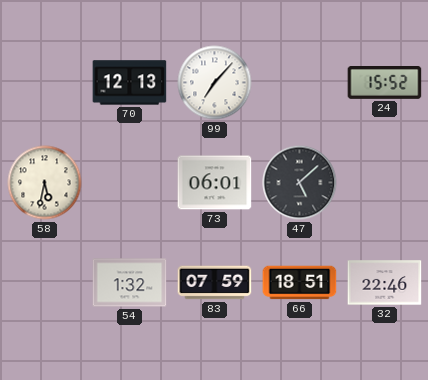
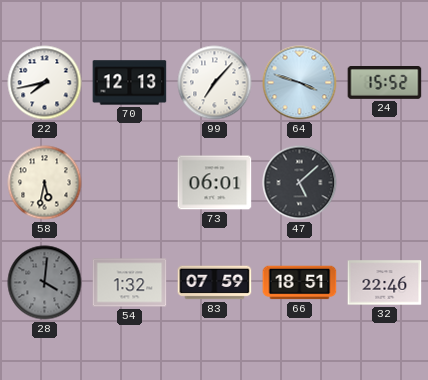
22: none -> 7:43 (45, 83)
64: none -> 3:48 (300, 83)
28: none -> 4:01 (45, 283)
